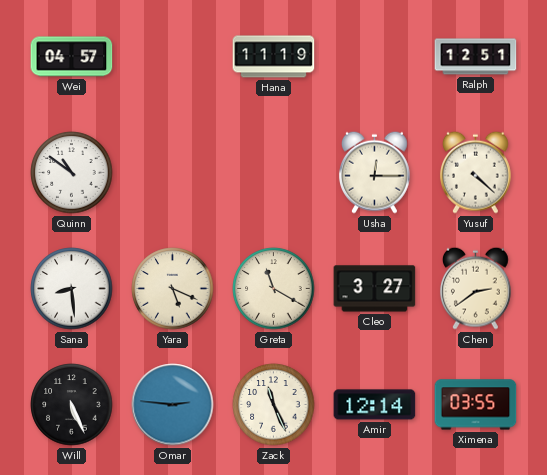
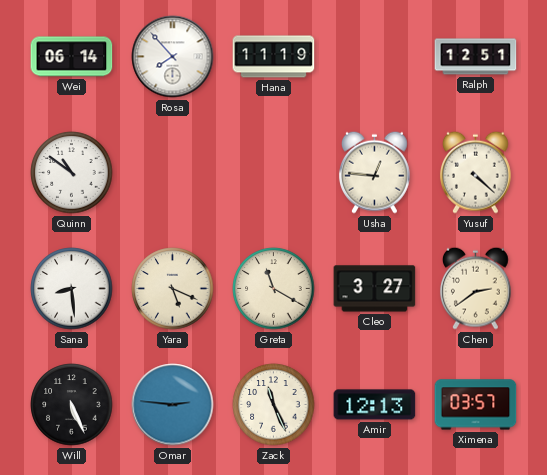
Wei: 04:57 -> 06:14 (72, 57)
Rosa: none -> 7:53 (173, 57)
Usha: 12:15 -> 12:46 (374, 172)
Amir: 12:14 -> 12:13 (375, 405)
Ximena: 03:55 -> 03:57 (476, 405)
